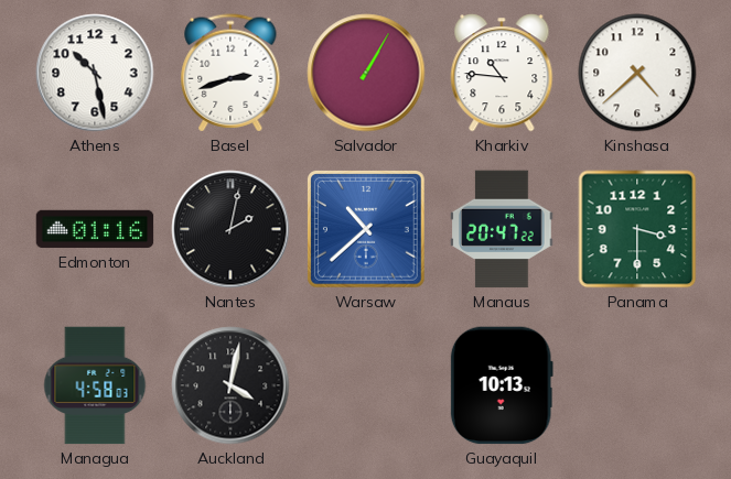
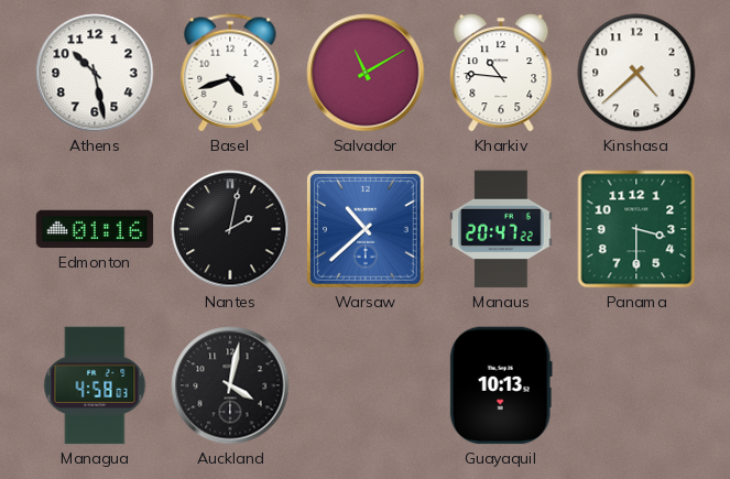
Basel: 2:42 -> 4:42 (230, 73)
Salvador: 1:05 -> 11:10 (366, 73)
